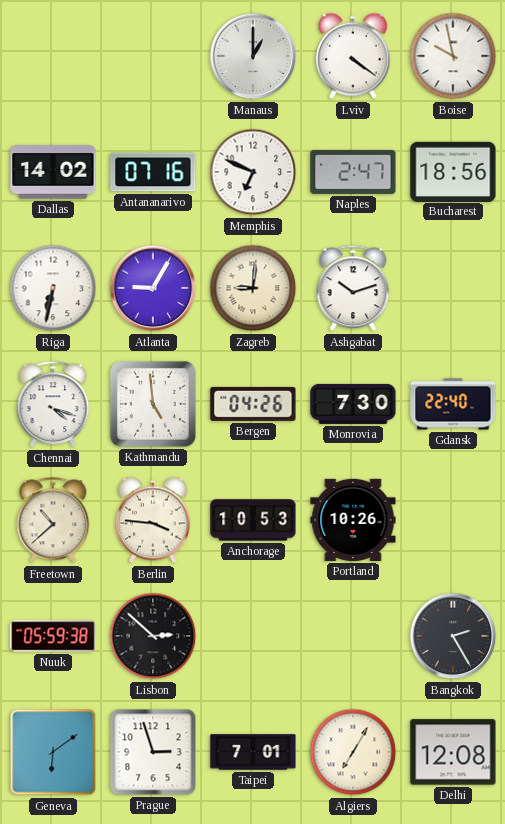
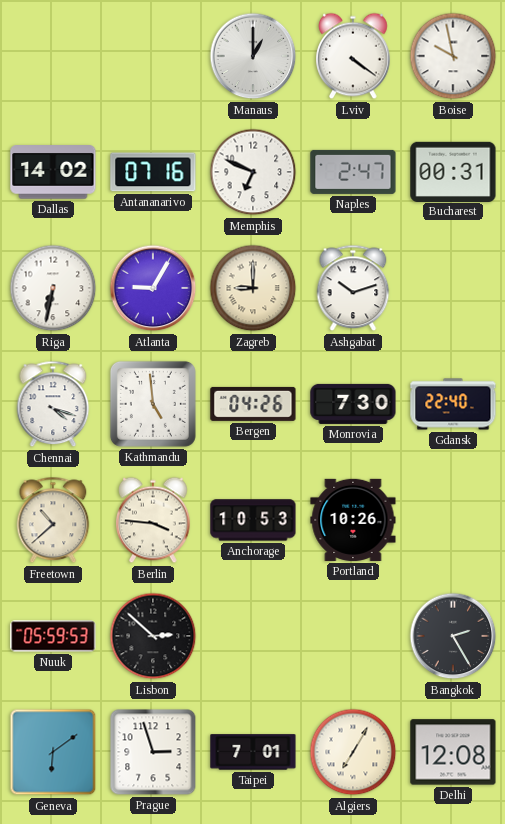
Bucharest: 18:56 -> 00:31 (453, 171)
Zagreb: 9:01 -> 9:00 (253, 288)
Nuuk: 05:59:38 -> 05:59:53 (53, 636)
